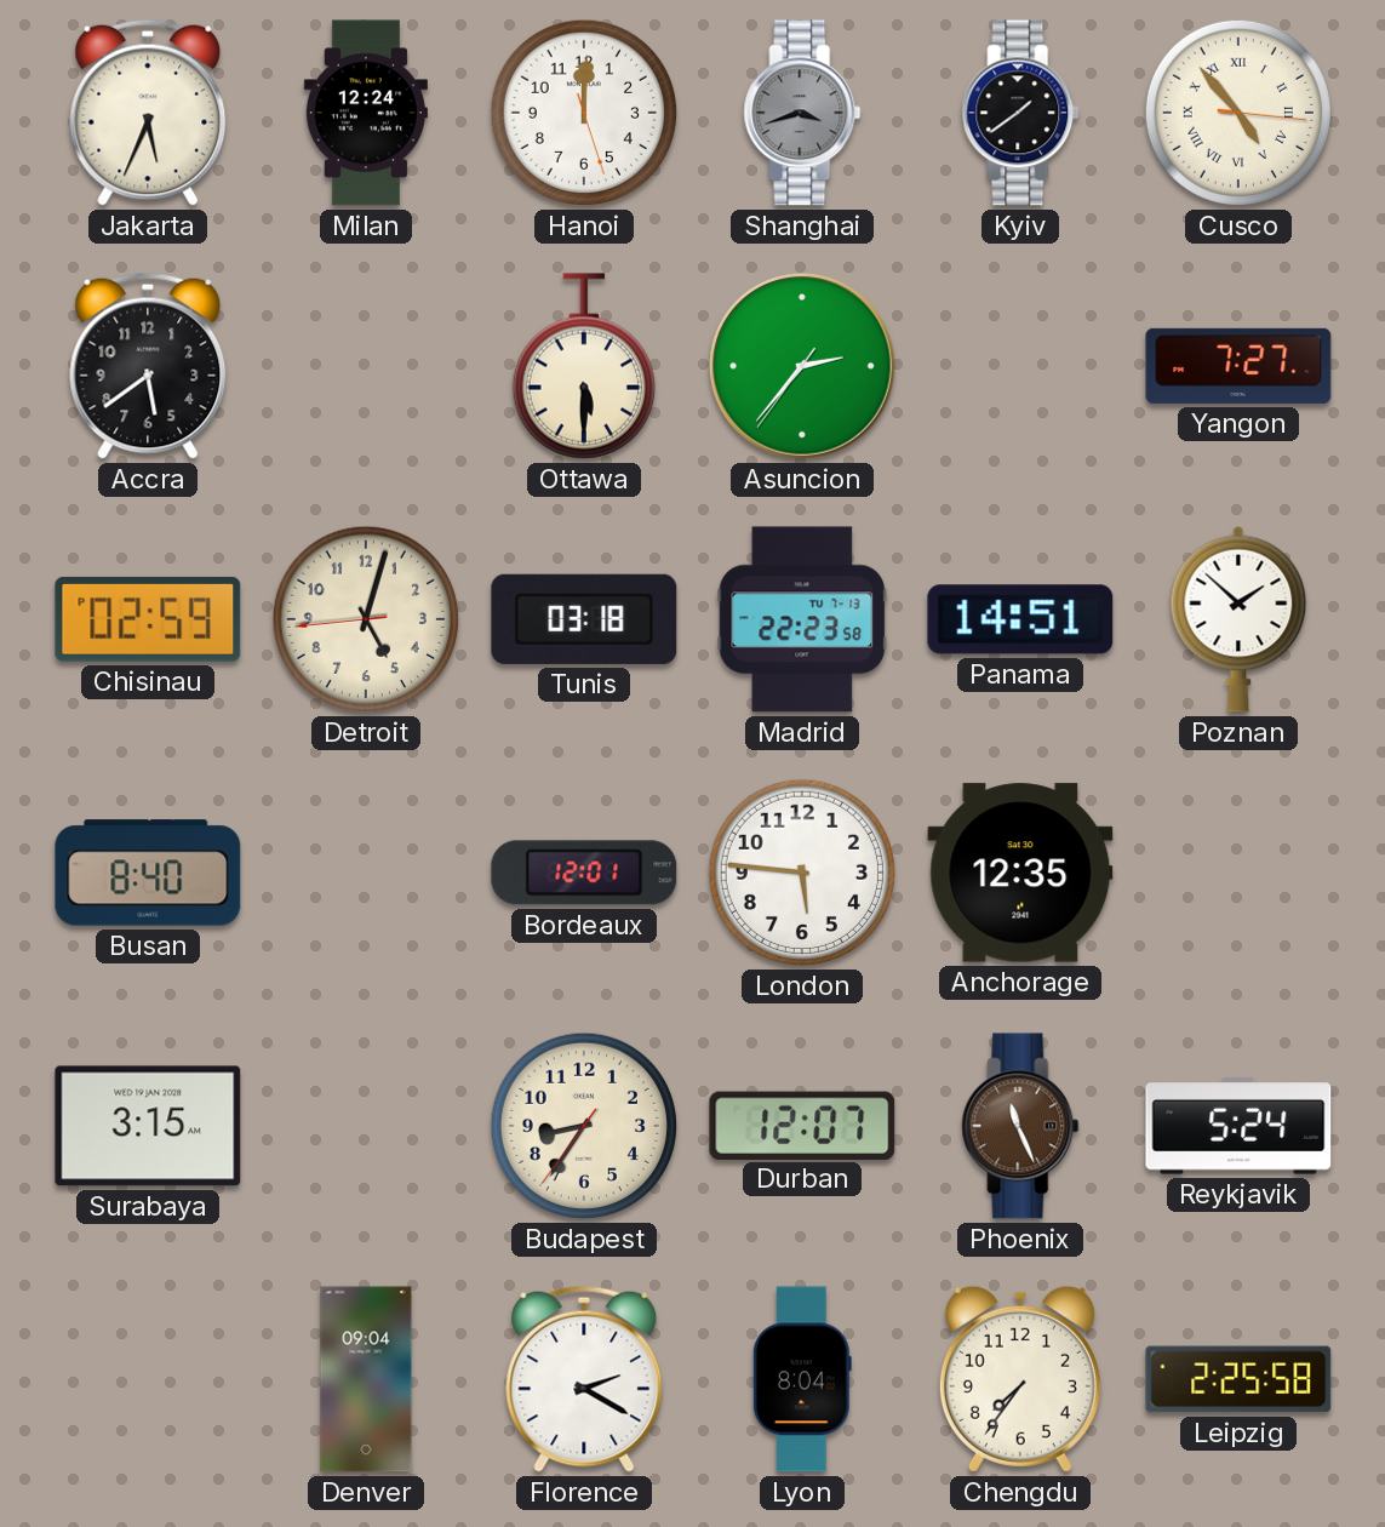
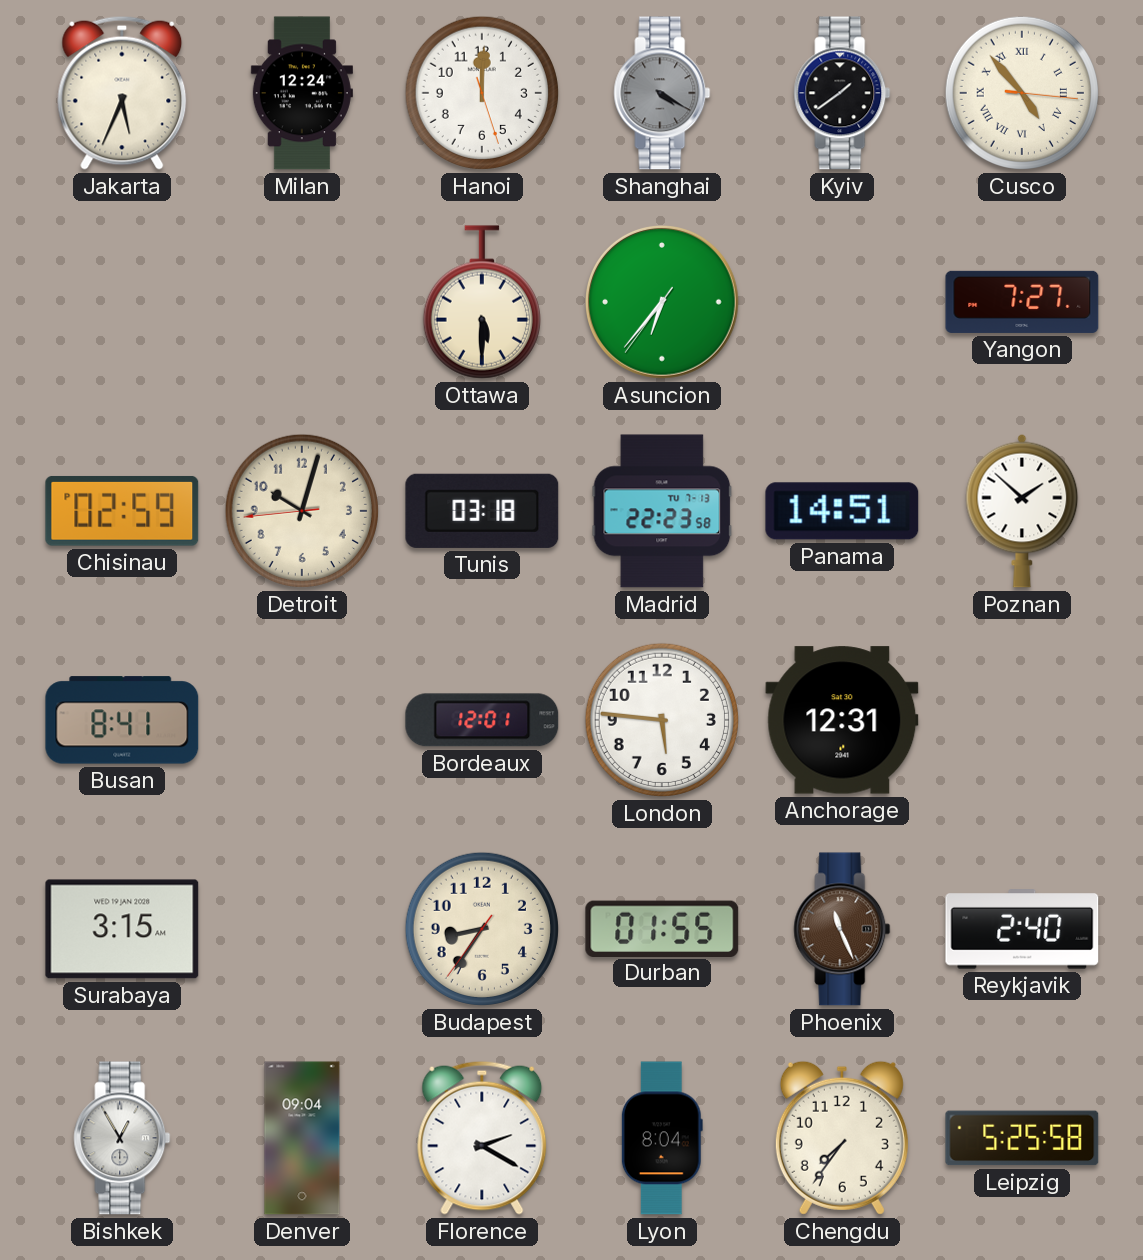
Shanghai: 3:42 -> 4:20 (662, 93)
Accra: 5:39 -> none (148, 366)
Asuncion: 2:36 -> 6:36 (662, 302)
Detroit: 5:02 -> 10:02 (302, 511)
Busan: 8:40 -> 8:41 (122, 720)
Anchorage: 12:35 -> 12:31 (842, 720)
Durban: 12:07 -> 01:55 (662, 928)
Reykjavik: 5:24 -> 2:40 (1022, 929)
Bishkek: none -> 12:55 (122, 1138)
Leipzig: 2:25 -> 5:25 (1022, 1138)
